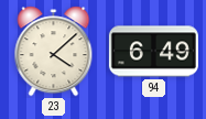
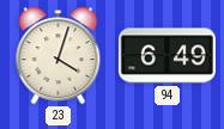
23: 4:08 -> 4:03 (59, 56)
